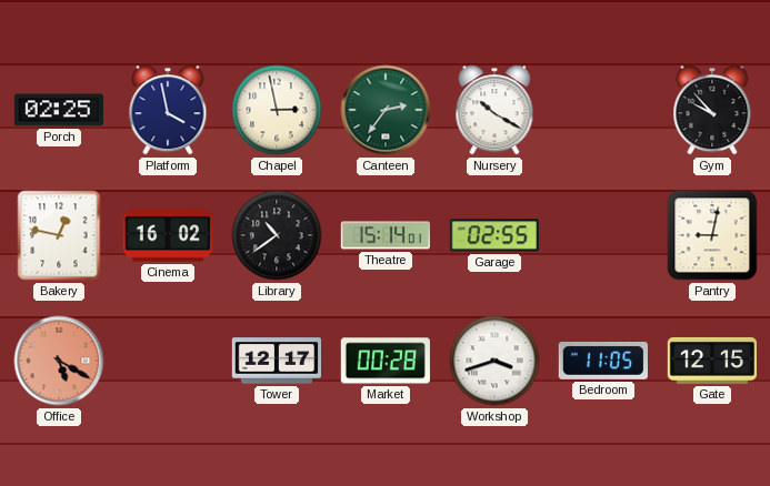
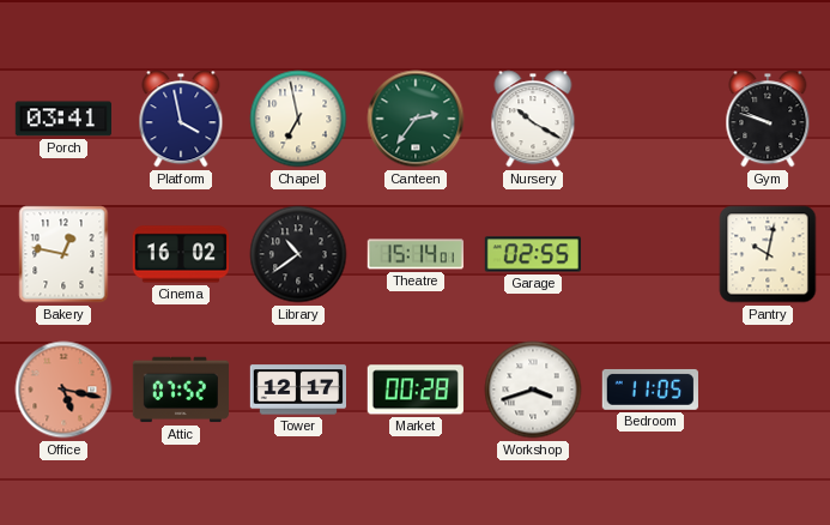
Porch: 02:25 -> 03:41 (62, 119)
Chapel: 2:58 -> 6:58 (298, 119)
Gym: 9:53 -> 9:48 (768, 119)
Pantry: 9:02 -> 10:02 (768, 254)
Office: 5:20 -> 5:17 (63, 390)
Attic: none -> 07:52 (180, 390)
Gate: 12:15 -> none (711, 361)
